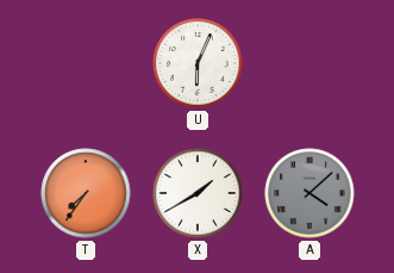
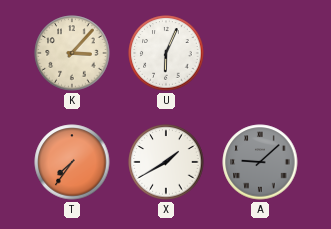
K: none -> 3:07 (72, 53)
A: 4:08 -> 9:08 (260, 162)
